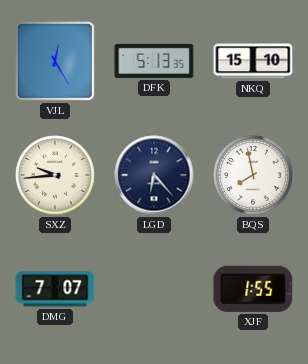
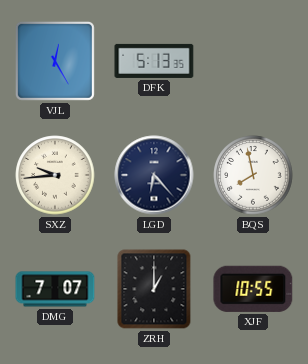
NKQ: 15:10 -> none (253, 61)
ZRH: none -> 1:00 (154, 289)
XJF: 1:55 -> 10:55 (253, 289)
